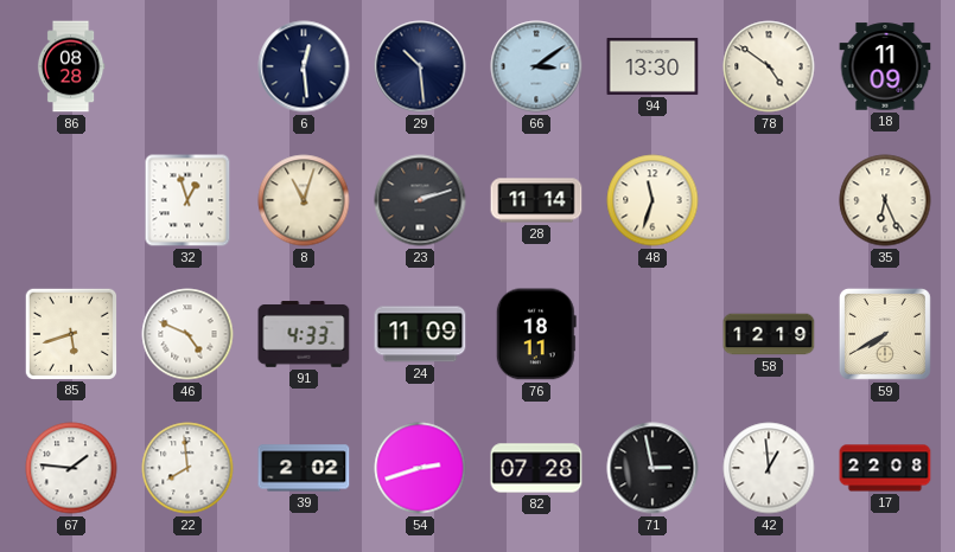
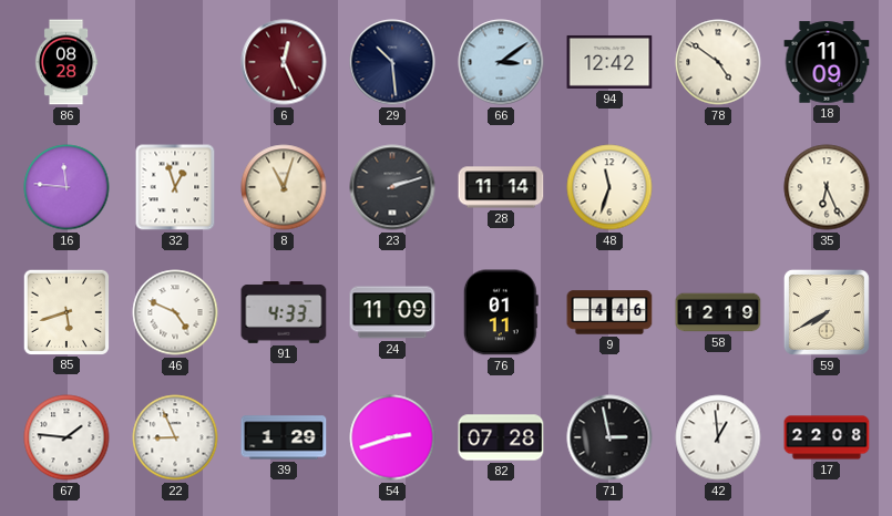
6: 12:29 -> 12:26 (284, 62)
6 dial: navy -> burgundy (284, 62)
94: 13:30 -> 12:42 (609, 62)
16: none -> 11:46 (66, 187)
76: 18:11 -> 01:11 (501, 312)
9: none -> 4:46 (609, 312)
22: 7:59 -> 8:56 (175, 437)
39: 2:02 -> 1:29 (284, 437)
